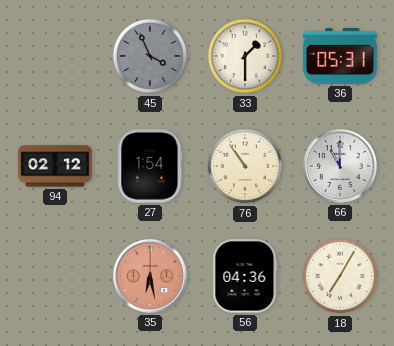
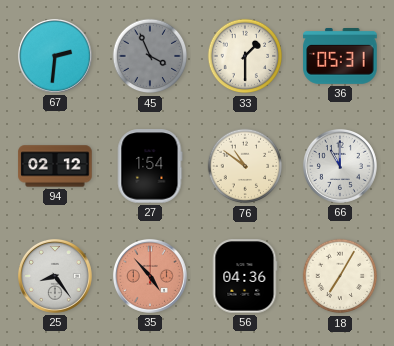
67: none -> 2:31 (55, 56)
76: 10:54 -> 10:51 (245, 166)
25: none -> 8:24 (55, 276)
35: 6:28 -> 4:53 (150, 276)
